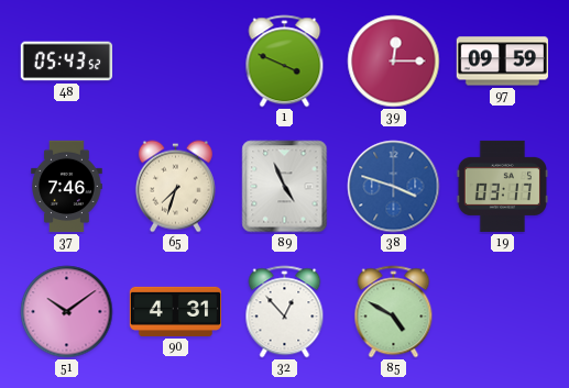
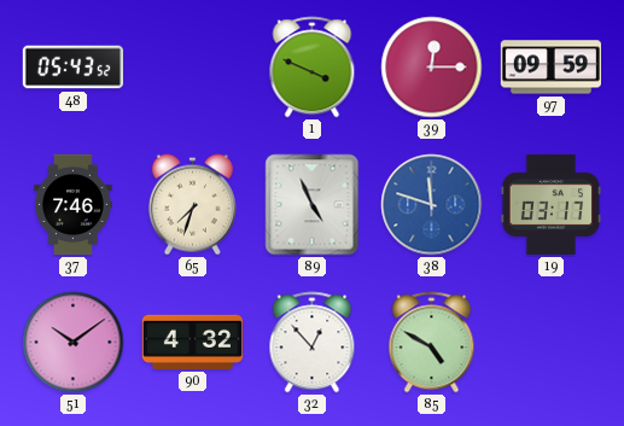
38: 3:48 -> 11:48 (432, 205)
90: 4:31 -> 4:32 (193, 342)
